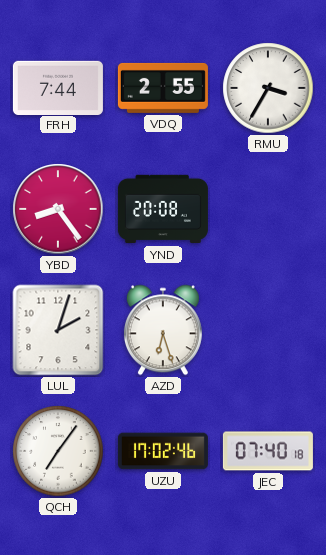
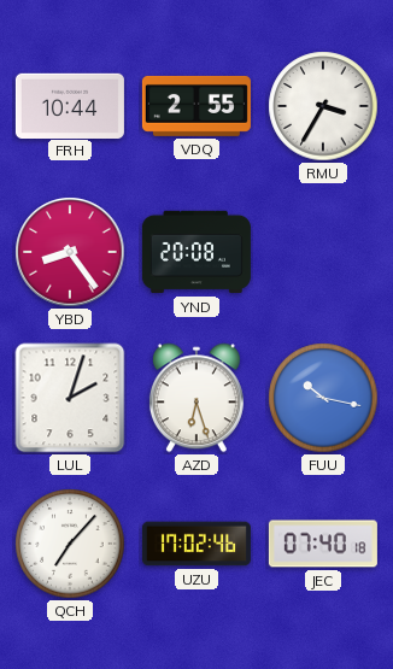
FRH: 7:44 -> 10:44 (70, 105)
FUU: none -> 10:17 (323, 398)
QCH: 7:06 -> 7:07 (70, 544)
